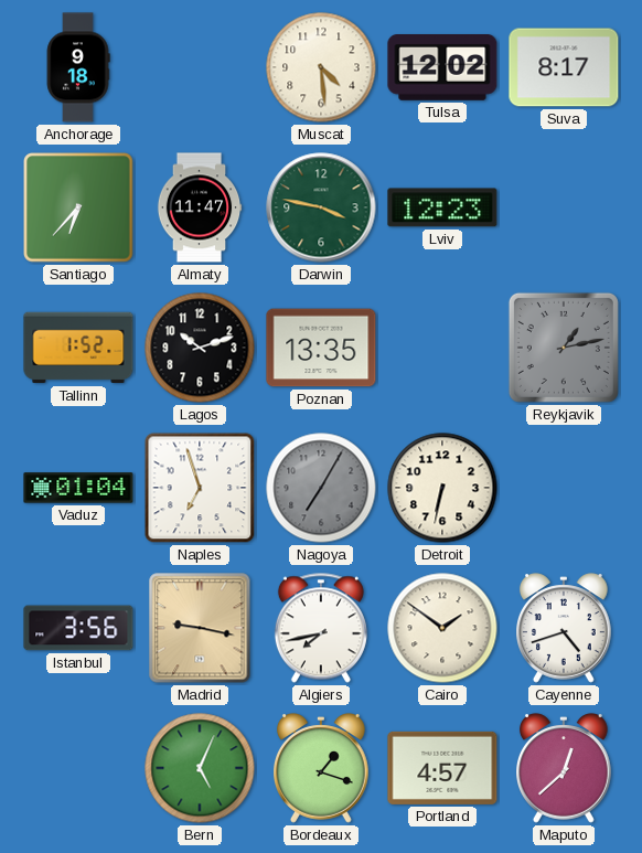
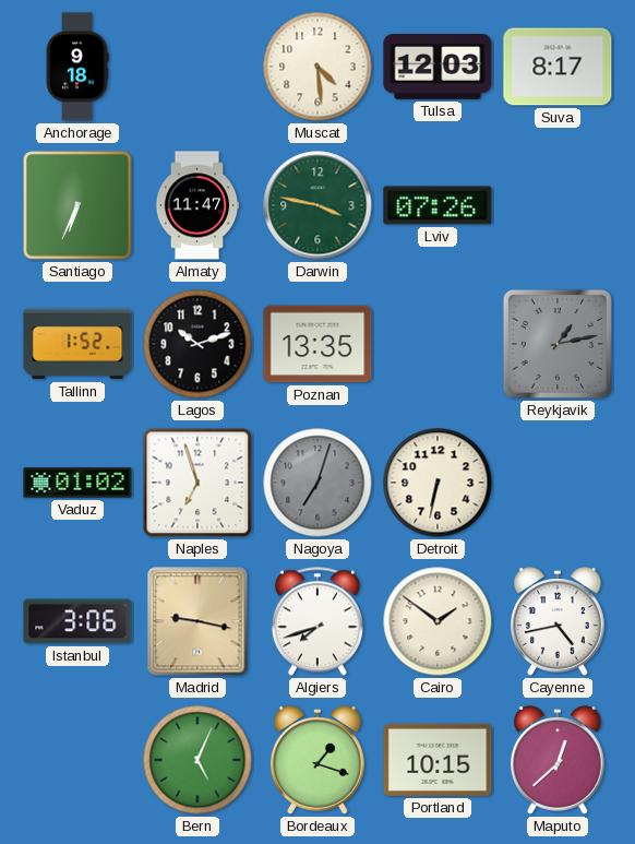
Tulsa: 12:02 -> 12:03 (438, 68)
Santiago: 6:37 -> 6:34 (77, 205)
Lviv: 12:23 -> 07:26 (438, 205)
Vaduz: 01:04 -> 01:02 (77, 483)
Nagoya: 7:05 -> 7:03 (317, 483)
Istanbul: 3:56 -> 3:06 (77, 621)
Algiers: 7:43 -> 7:42 (317, 621)
Cayenne: 4:42 -> 4:43 (559, 621)
Portland: 4:57 -> 10:15 (438, 760)
